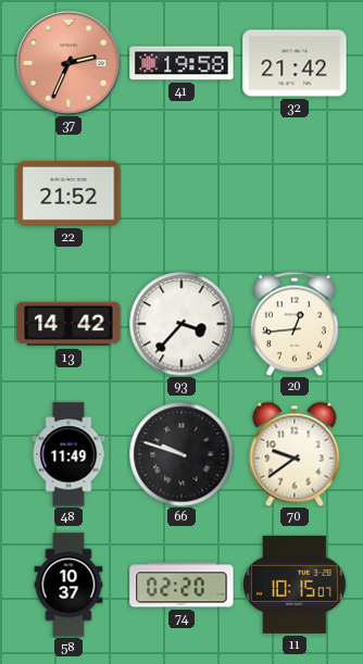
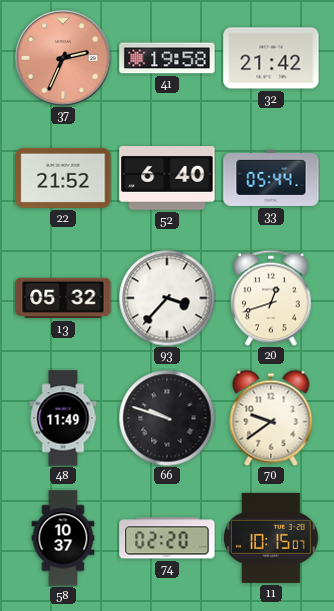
52: none -> 6:40 (167, 178)
33: none -> 05:44 (271, 178)
13: 14:42 -> 05:32 (63, 298)
20: 12:44 -> 12:42 (271, 298)
